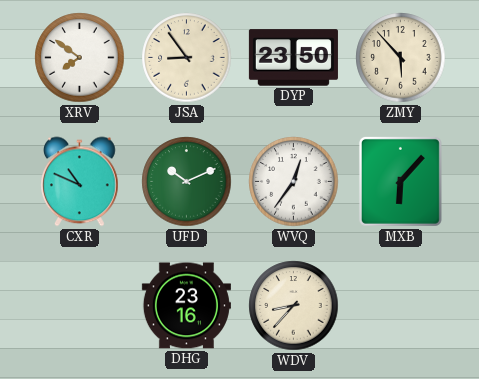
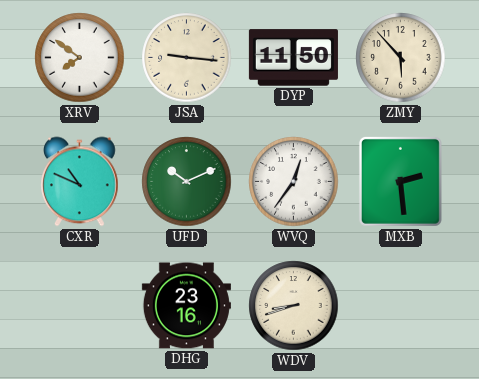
JSA: 8:54 -> 9:16 (187, 58)
DYP: 23:50 -> 11:50 (293, 58)
MXB: 6:07 -> 2:29 (400, 181)
WDV: 8:37 -> 8:42 (294, 306)
